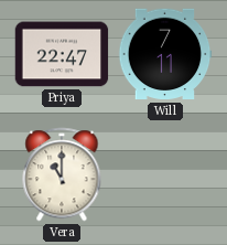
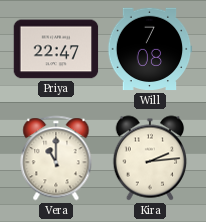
Will: 7:11 -> 7:08 (150, 49)
Kira: none -> 2:14 (150, 158)
